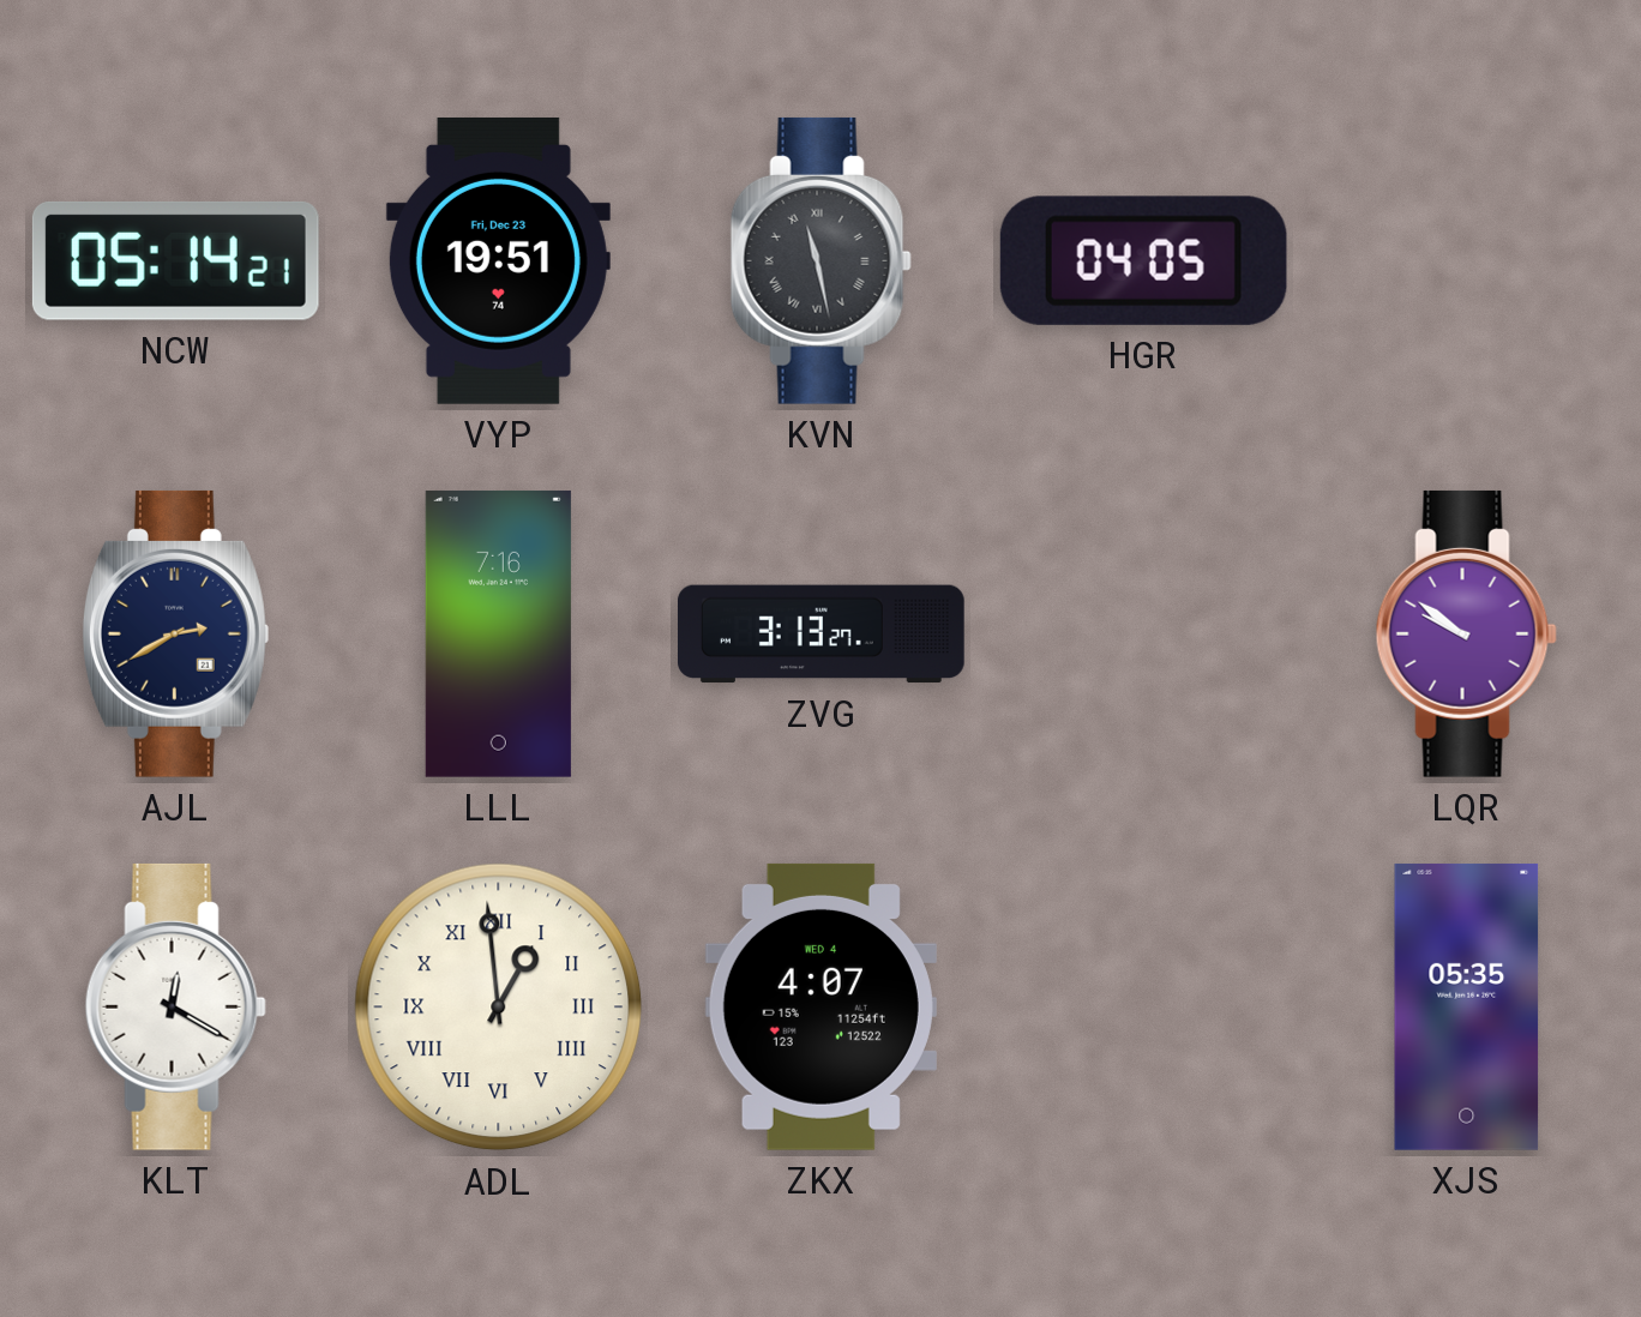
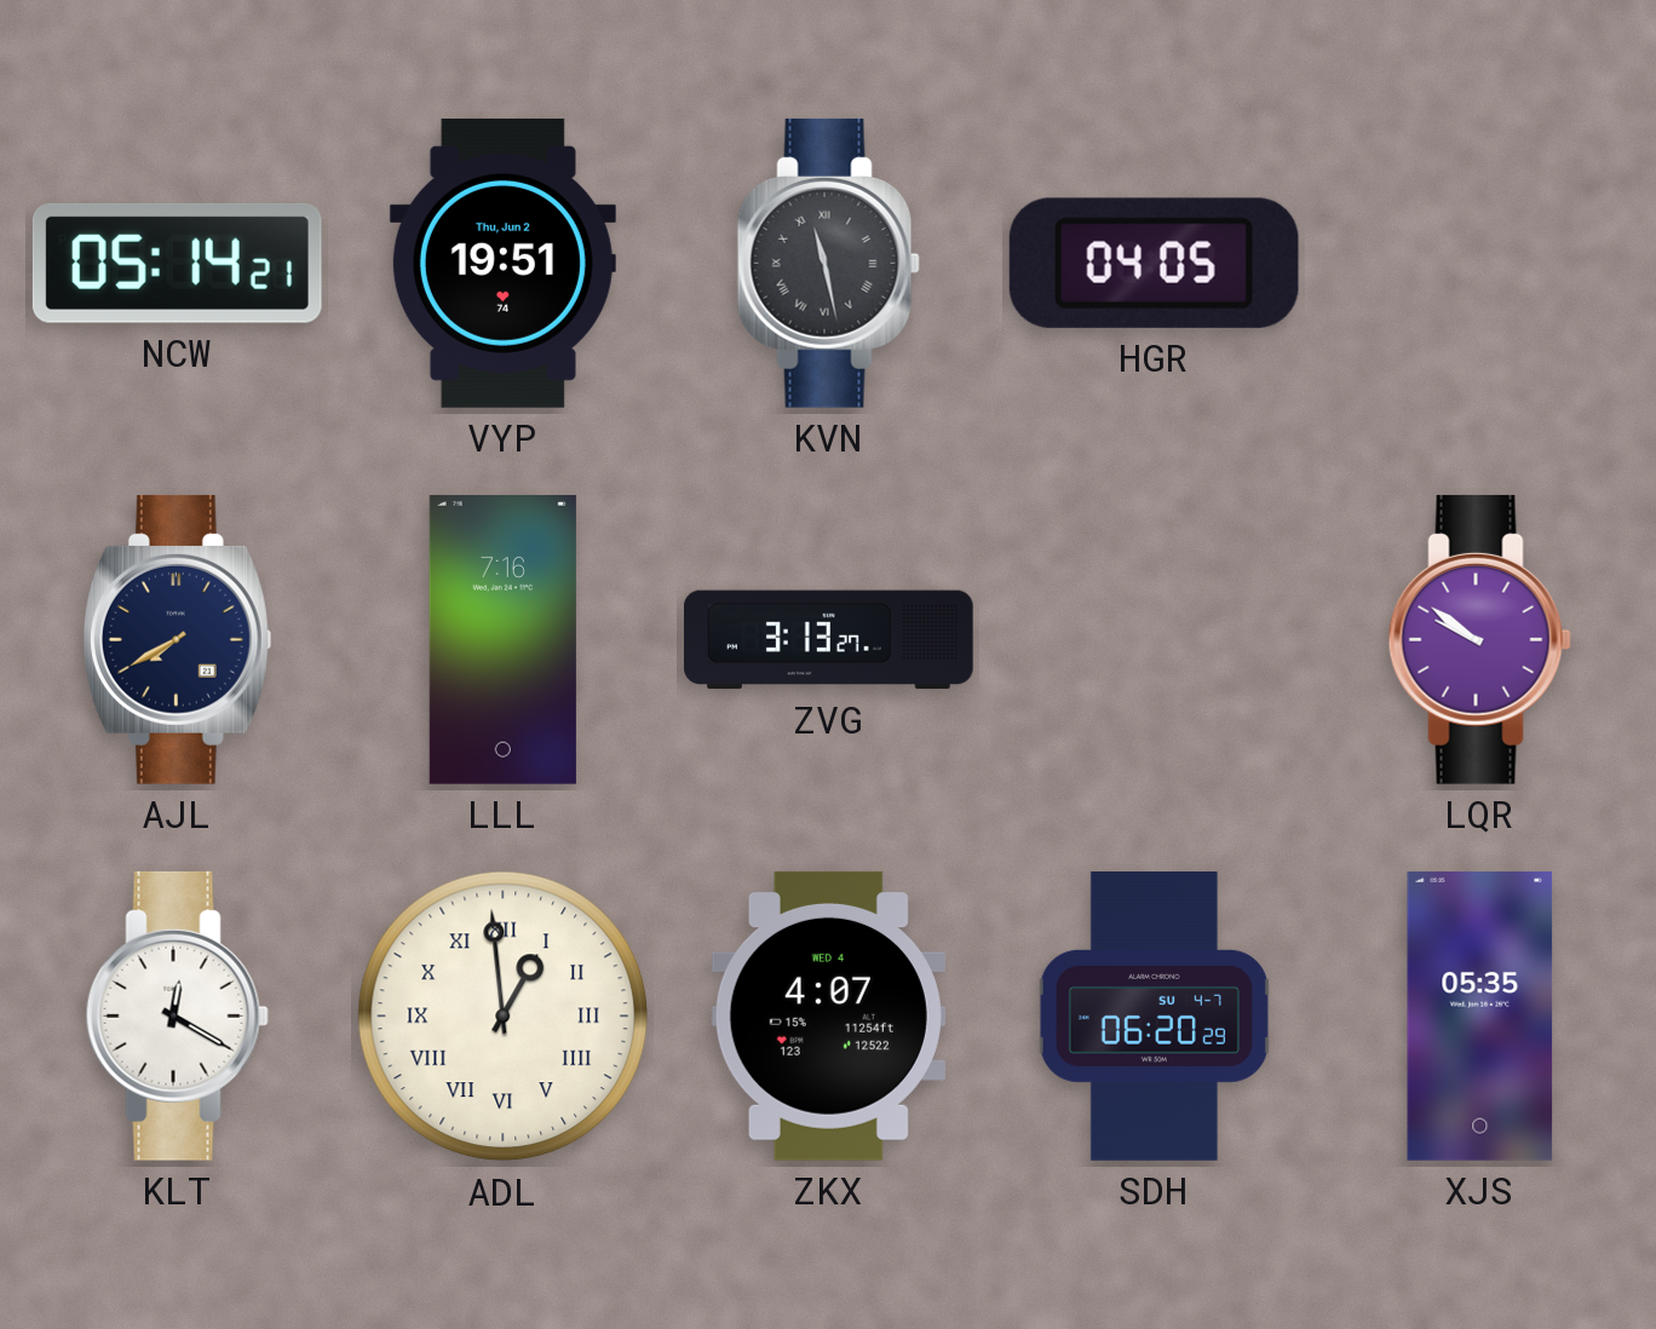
VYP date: Fri, Dec 23 -> Thu, Jun 2 (502, 263)
AJL: 2:40 -> 7:40 (177, 639)
SDH: none -> 06:20 (1154, 1017)
